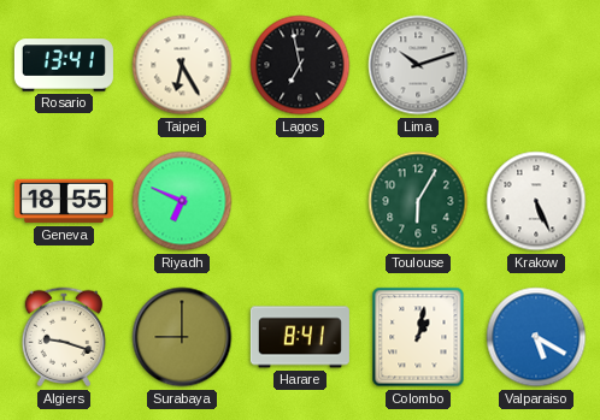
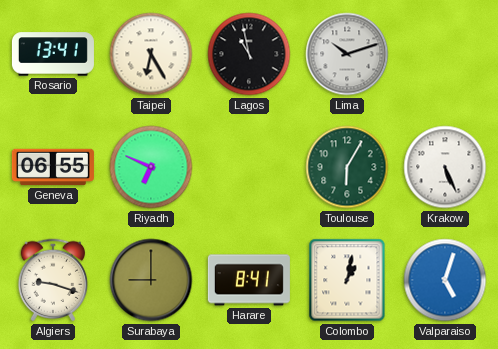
Lagos: 6:58 -> 10:58 (249, 54)
Geneva: 18:55 -> 06:55 (53, 167)
Valparaiso: 5:20 -> 5:03 (445, 280)
